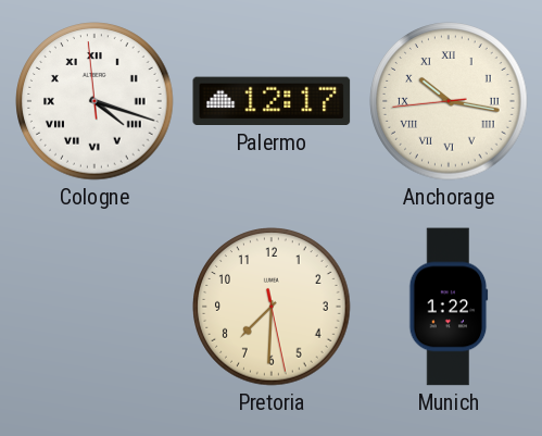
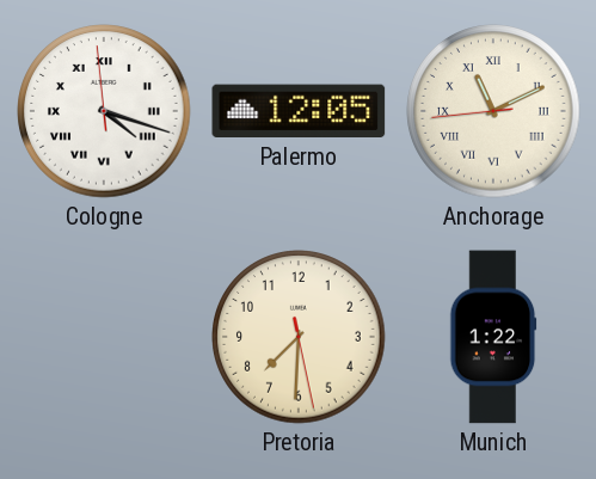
Palermo: 12:17 -> 12:05 (299, 111)
Anchorage: 10:16 -> 11:10 (493, 111)
